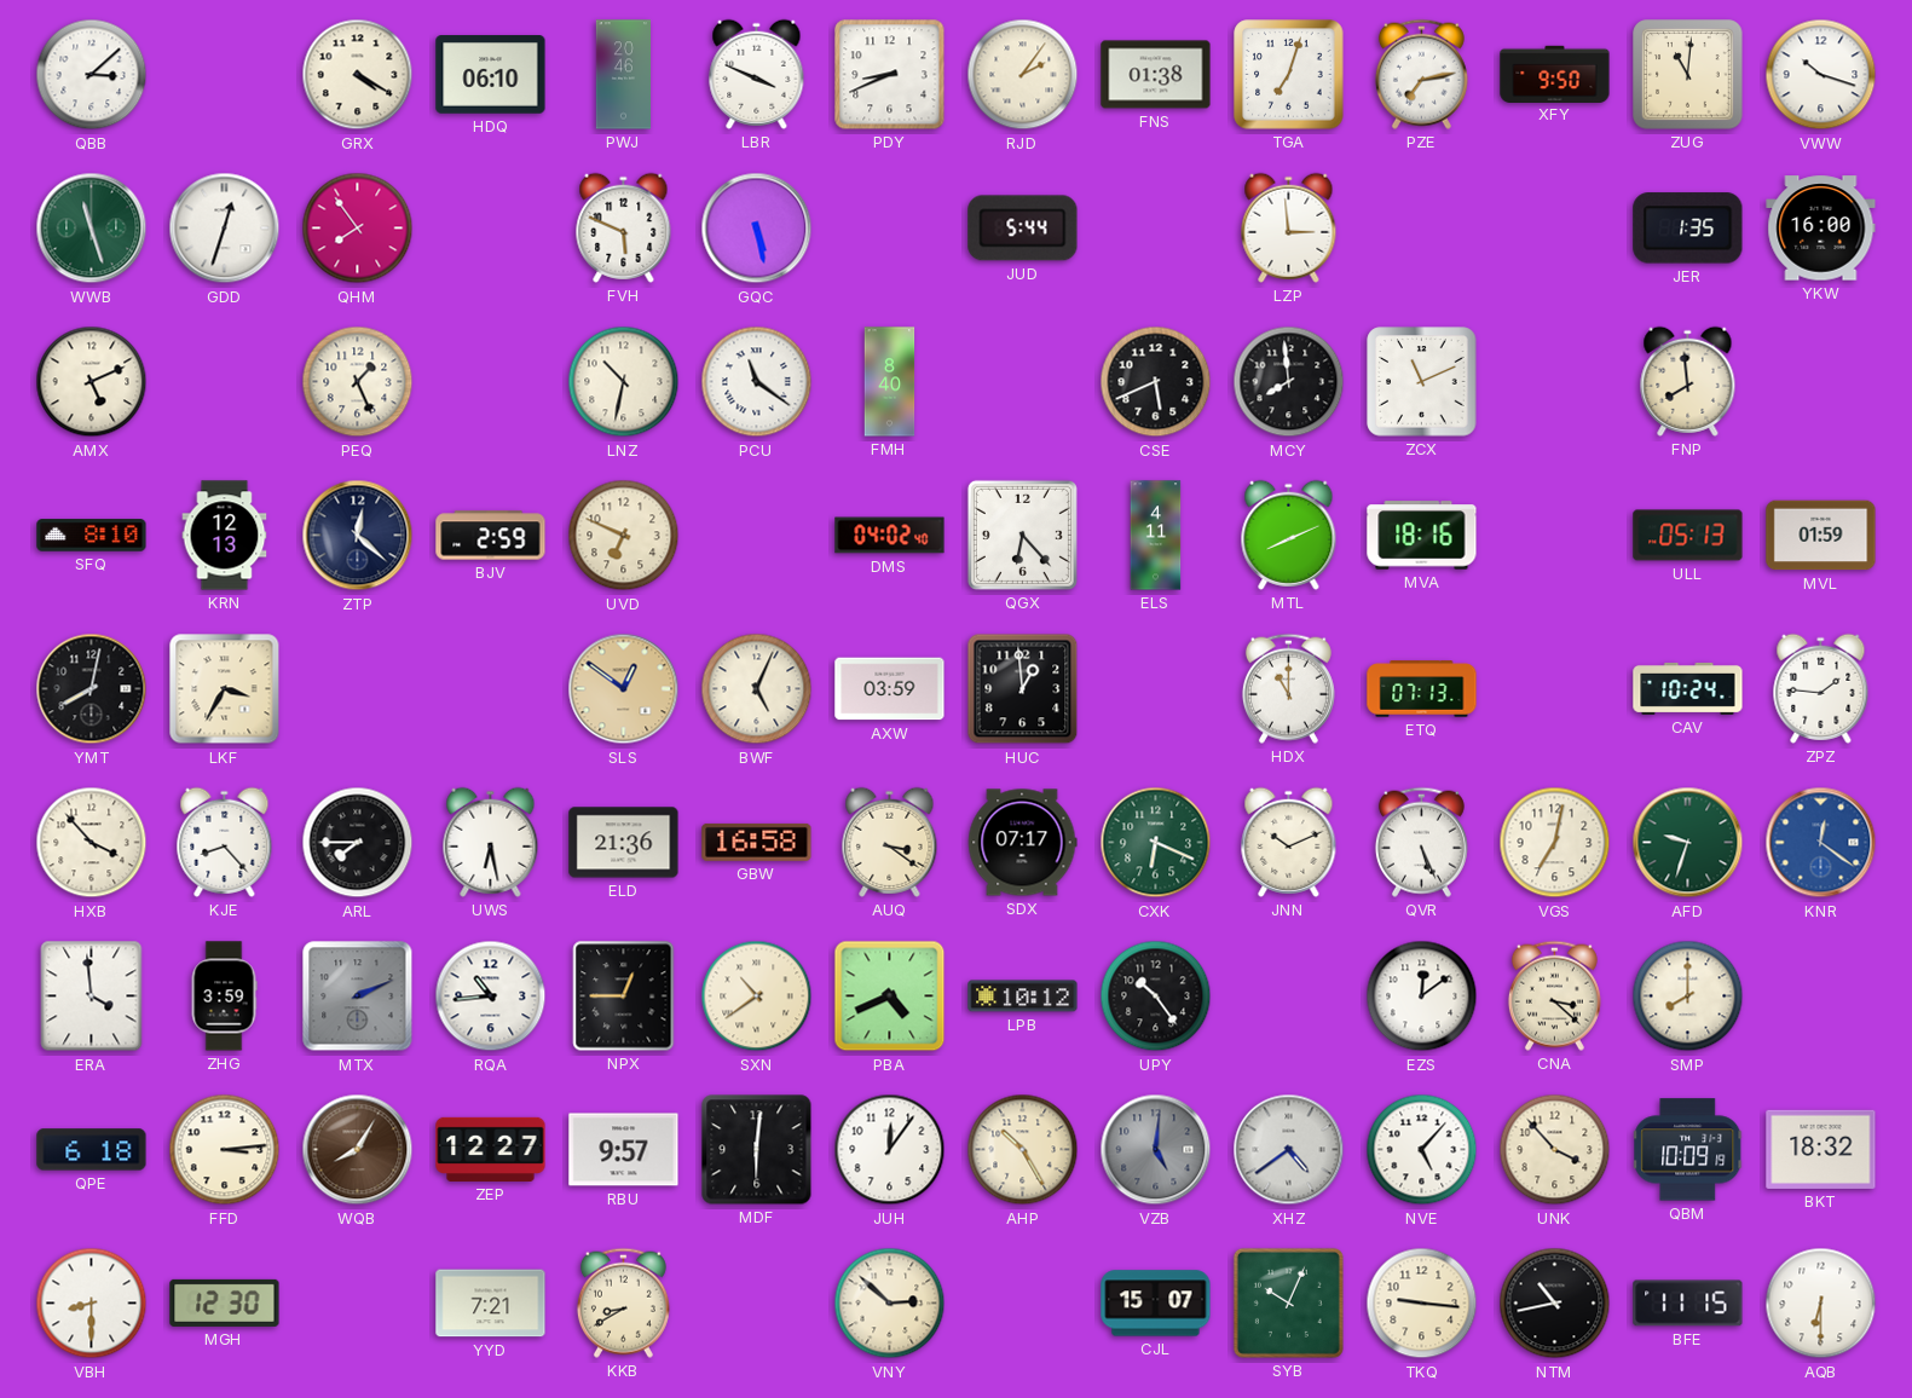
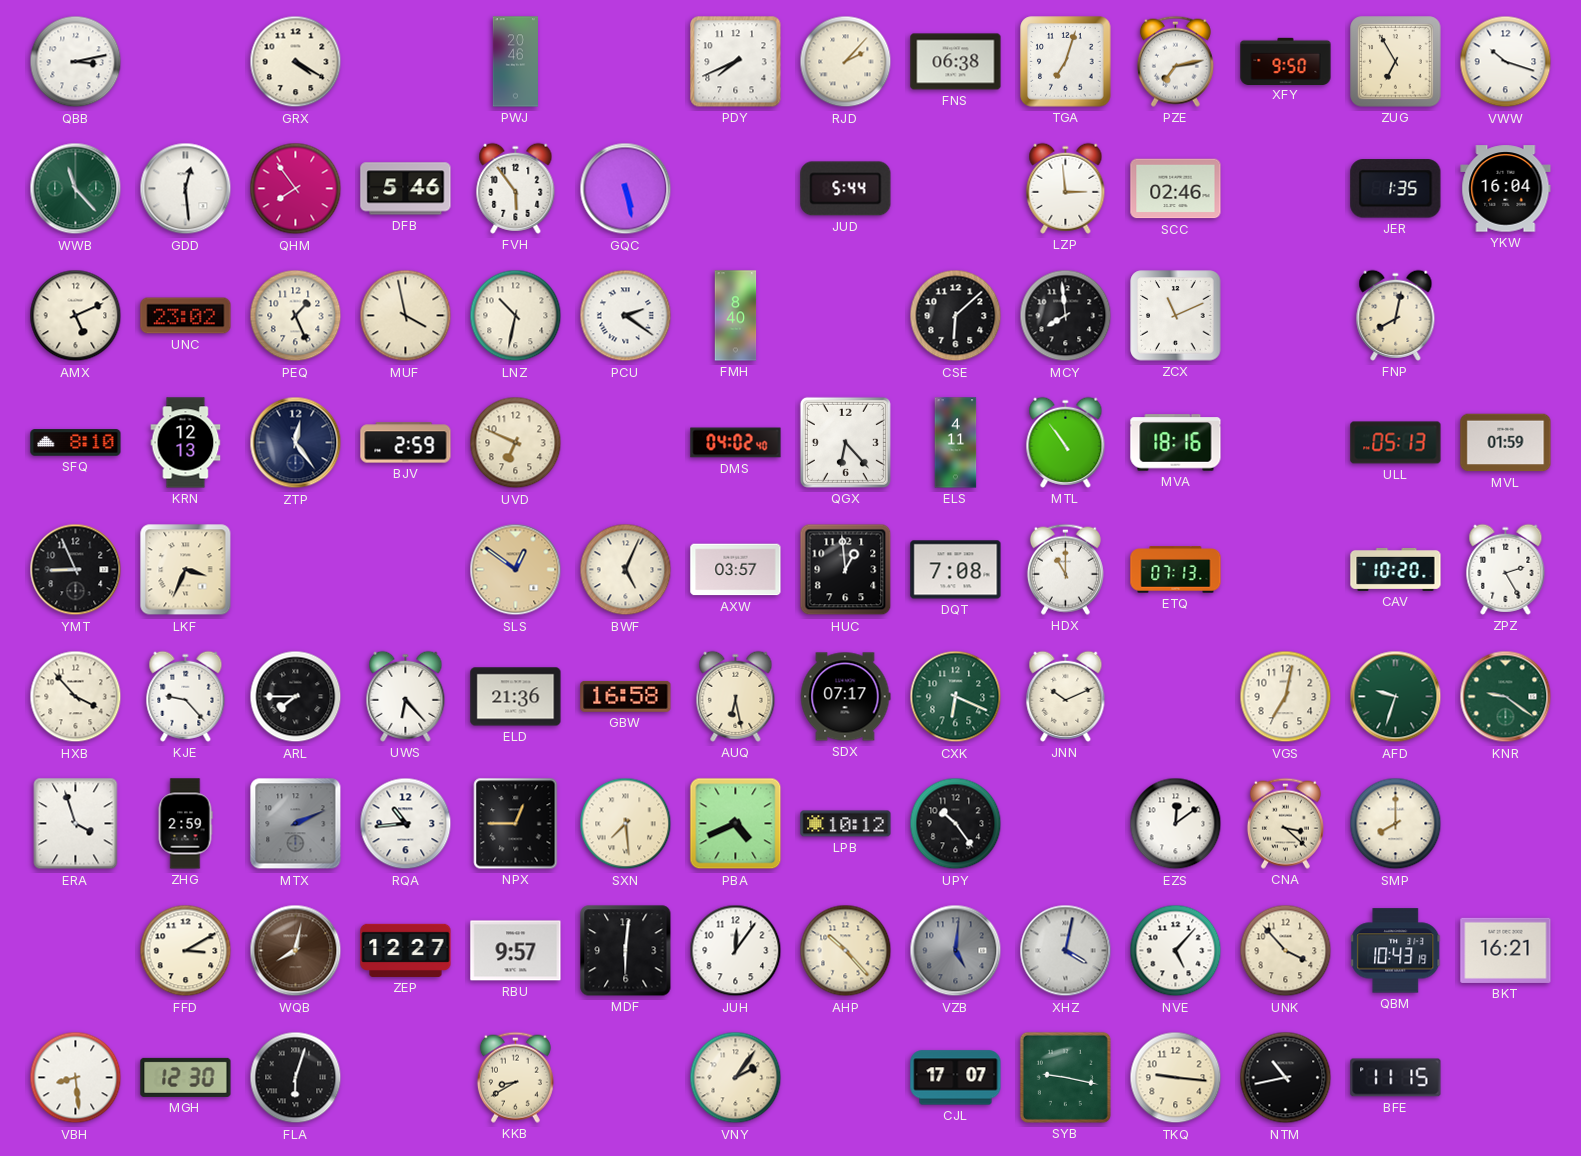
QBB: 3:08 -> 3:13 (76, 62)
HDQ: 06:10 -> none (491, 75)
LBR: 3:49 -> none (757, 74)
PDY: 8:41 -> 7:41 (736, 62)
RJD: 2:06 -> 2:07 (846, 62)
FNS: 01:38 -> 06:38 (956, 62)
ZUG: 11:01 -> 6:55 (1396, 62)
WWB: 11:27 -> 11:23 (76, 189)
GDD: 12:33 -> 12:29 (186, 189)
DFB: none -> 5:46 (406, 189)
FVH: 5:49 -> 5:54 (516, 188)
SCC: none -> 02:46 (1176, 189)
YKW: 16:00 -> 16:04 (1506, 189)
UNC: none -> 23:02 (186, 316)
MUF: none -> 3:58 (406, 316)
PCU: 11:21 -> 2:21 (626, 316)
CSE: 5:41 -> 6:08 (956, 316)
FNP: 7:59 -> 8:02 (1396, 315)
ZTP: 12:22 -> 12:24 (296, 443)
MTL: 8:11 -> 10:54 (1066, 442)
YMT: 8:02 -> 8:56 (76, 570)
LKF: 3:35 -> 3:34 (186, 570)
AXW: 03:59 -> 03:57 (736, 570)
DQT: none -> 7:08 (956, 570)
CAV: 10:24 -> 10:20 (1396, 569)
ZPZ: 1:46 -> 2:25 (1506, 569)
KJE: 8:23 -> 9:23 (186, 696)
UWS: 6:28 -> 6:23 (406, 696)
AUQ: 3:21 -> 6:28 (736, 696)
QVR: 5:26 -> none (1421, 842)
KNR: 12:21 -> 9:21 (1506, 697)
KNR dial: blue -> green (1506, 697)
ERA: 3:59 -> 3:57 (76, 824)
ZHG: 3:59 -> 2:59 (185, 824)
SXN: 10:39 -> 7:29 (626, 824)
QPE: 6:18 -> none (92, 1150)
FFD: 3:14 -> 3:10 (186, 951)
WQB: 8:05 -> 8:02 (296, 951)
AHP: 10:25 -> 10:23 (846, 951)
XHZ: 4:39 -> 4:02 (1066, 951)
QBM: 10:09 -> 10:43 (1396, 951)
BKT: 18:32 -> 16:21 (1506, 950)
VBH: 8:30 -> 8:29 (76, 1078)
FLA: none -> 6:03 (296, 1078)
YYD: 7:21 -> none (491, 1304)
VNY: 2:52 -> 2:06 (736, 1078)
CJL: 15:07 -> 17:07 (956, 1078)
SYB: 10:04 -> 9:17 (1065, 1077)
AQB: 6:30 -> none (1821, 1304)
